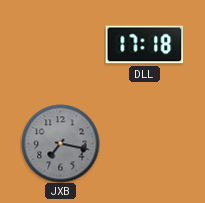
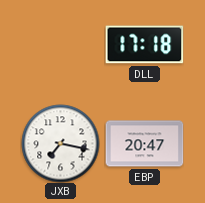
JXB dial: grey -> white (60, 143)
EBP: none -> 20:47 (144, 144)
